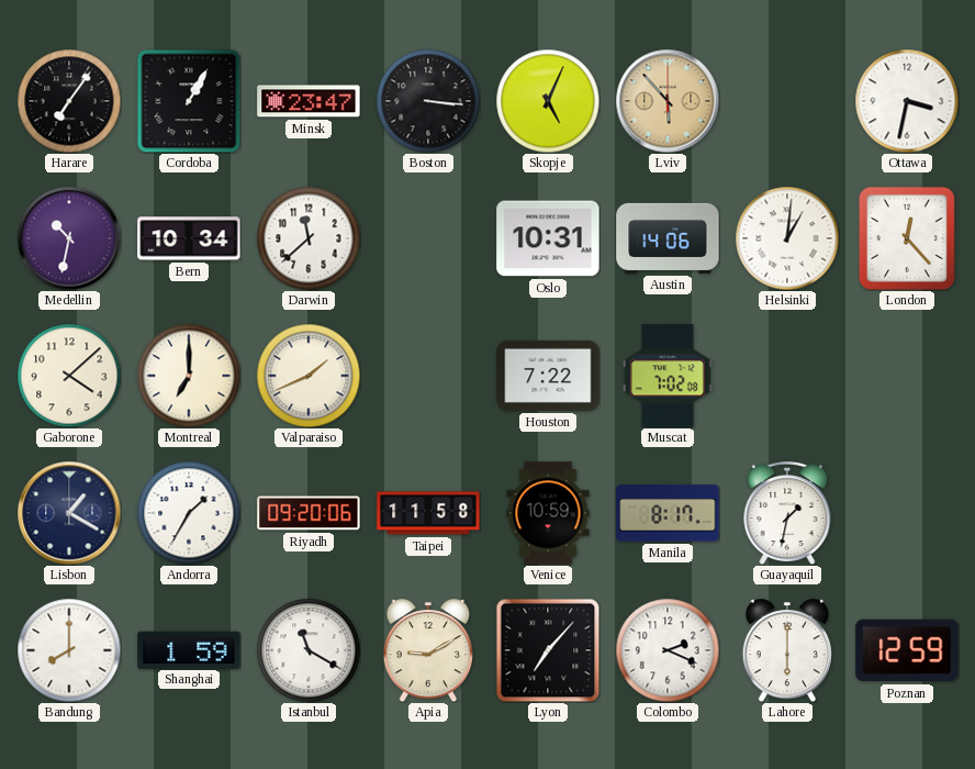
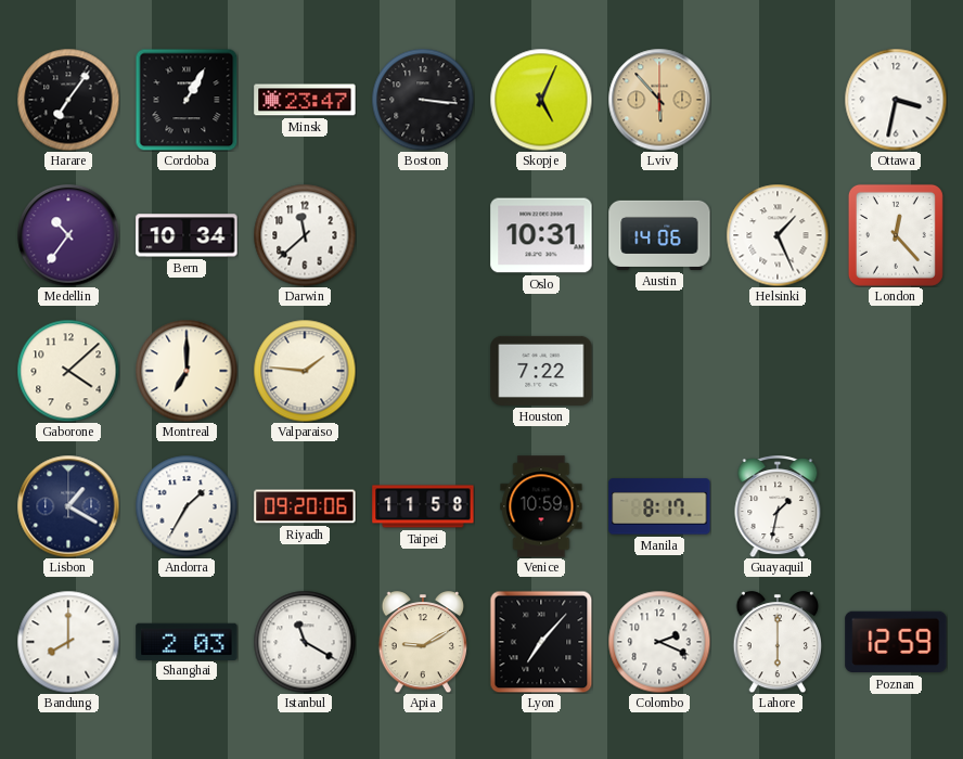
Medellin: 10:32 -> 10:36 (68, 235)
Helsinki: 1:01 -> 1:26 (778, 235)
Valparaiso: 1:41 -> 1:46 (305, 371)
Muscat: 7:02 -> none (668, 376)
Shanghai: 1:59 -> 2:03 (187, 641)
